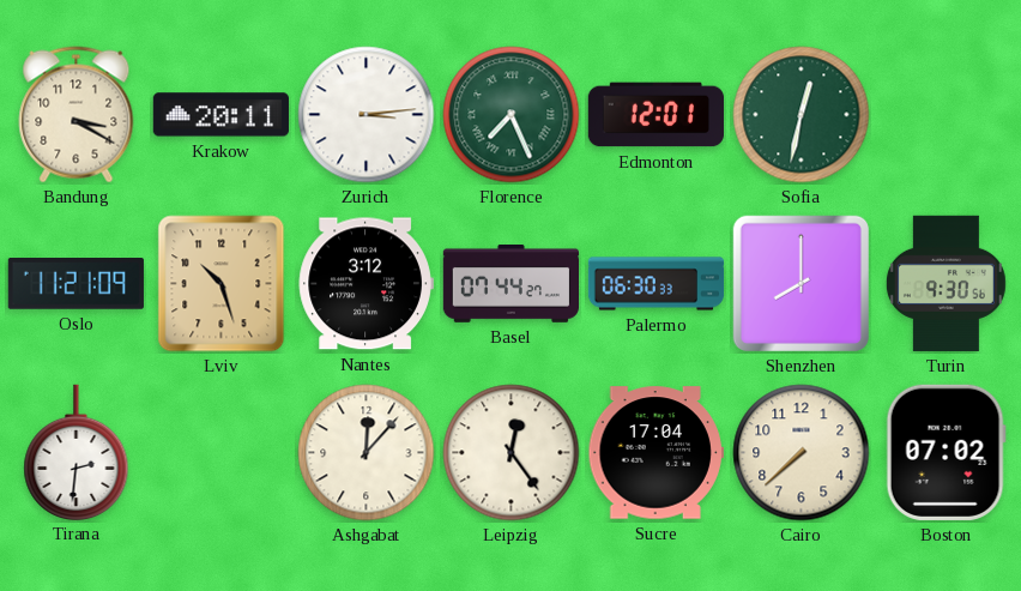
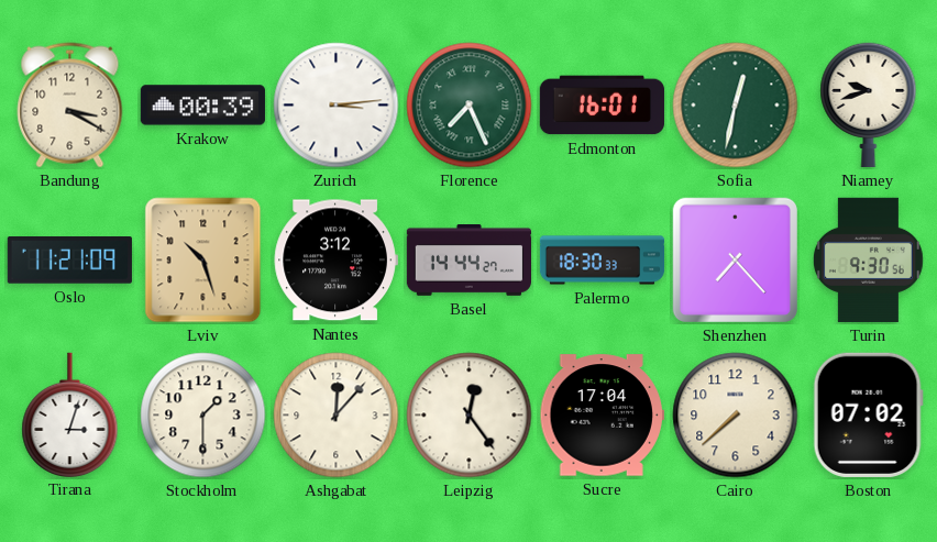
Krakow: 20:11 -> 00:39 (202, 106)
Edmonton: 12:01 -> 16:01 (602, 106)
Niamey: none -> 9:42 (869, 104)
Basel: 07:44 -> 14:44 (468, 261)
Palermo: 06:30 -> 18:30 (603, 261)
Shenzhen: 8:00 -> 7:23 (735, 259)
Tirana: 2:31 -> 3:03 (70, 414)
Stockholm: none -> 1:30 (203, 416)
